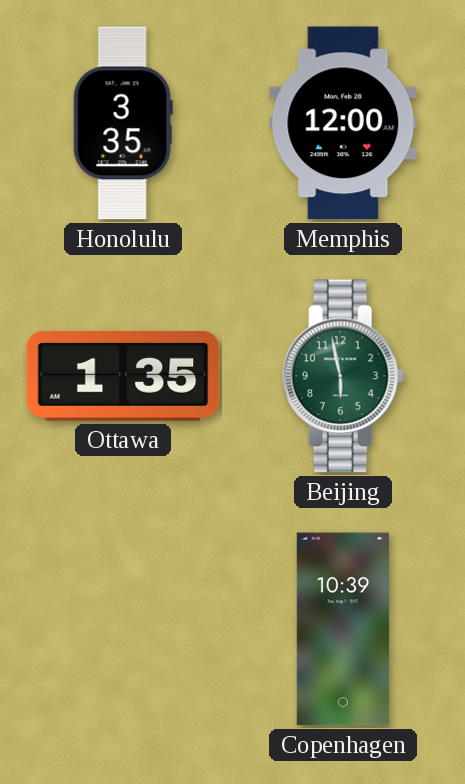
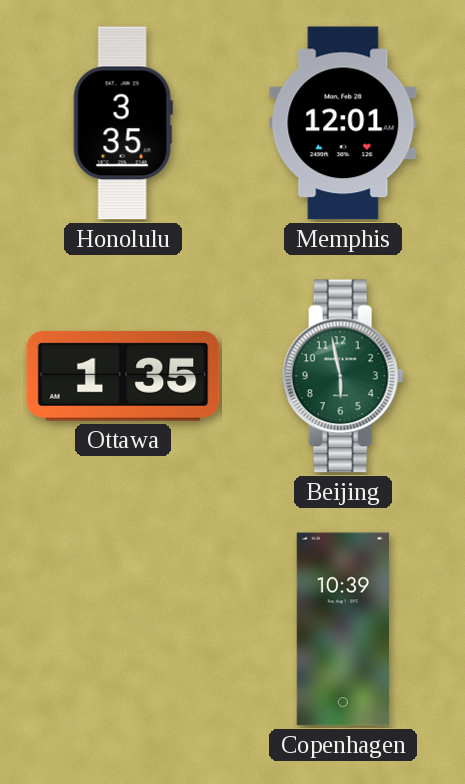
Memphis: 12:00 -> 12:01 (343, 123)
